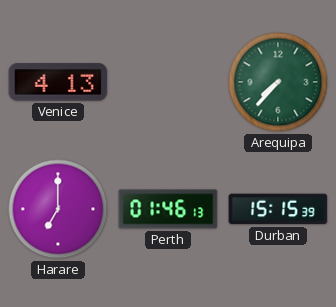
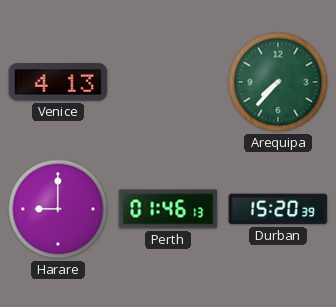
Harare: 7:00 -> 9:00 (58, 209)
Durban: 15:15 -> 15:20 (278, 209)
